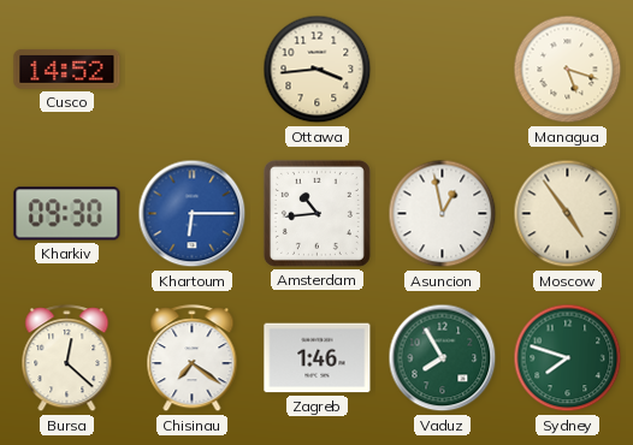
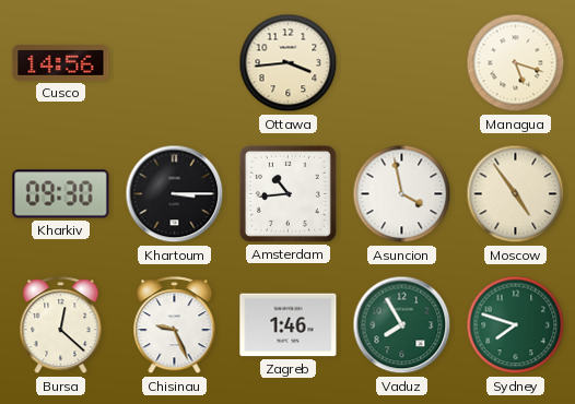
Cusco: 14:52 -> 14:56 (61, 62)
Khartoum: 6:15 -> 3:15 (175, 194)
Khartoum dial: blue -> black (175, 194)
Asuncion: 12:58 -> 3:58 (402, 194)
Chisinau: 7:21 -> 9:26 (175, 325)
